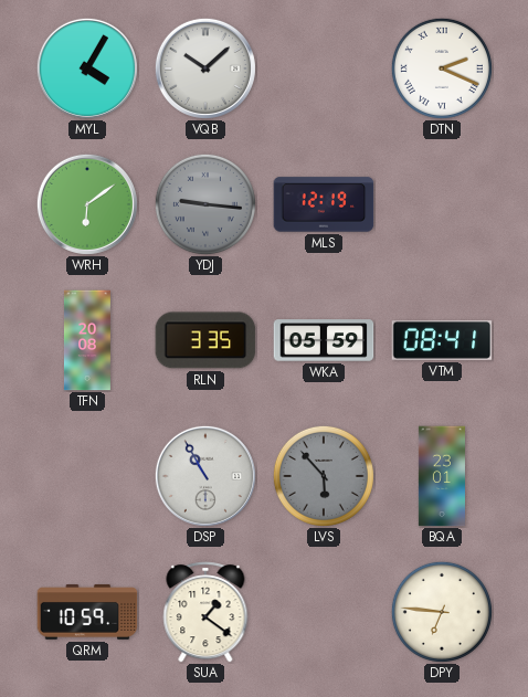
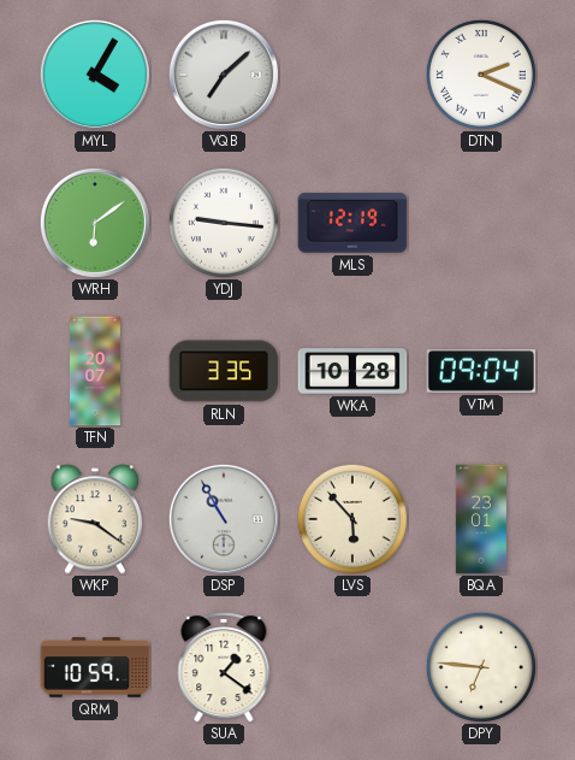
VQB: 10:08 -> 7:08 (224, 75)
YDJ dial: grey -> white (224, 223)
TFN: 20:08 -> 20:07 (95, 371)
WKA: 05:59 -> 10:28 (352, 371)
VTM: 08:41 -> 09:04 (481, 371)
WKP: none -> 9:21 (95, 519)
LVS dial: grey -> cream (352, 519)
